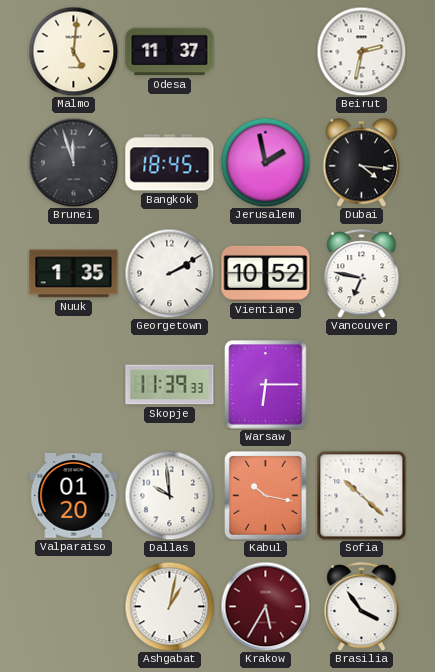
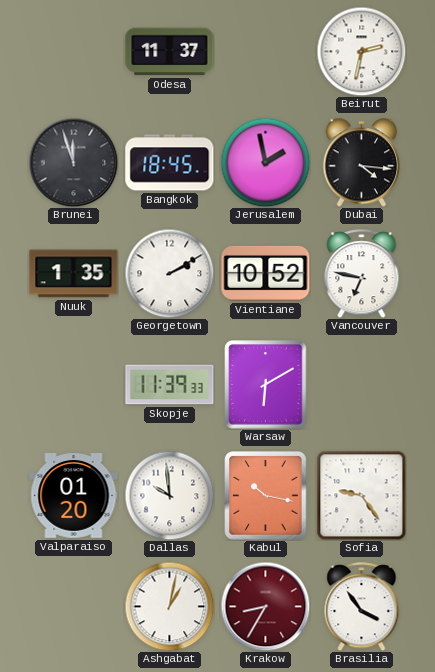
Malmo: 5:01 -> none (73, 51)
Warsaw: 6:15 -> 6:10 (266, 385)
Sofia: 10:22 -> 9:24 (361, 495)
Krakow: 5:35 -> 8:35 (265, 606)
